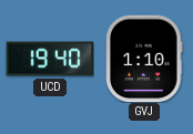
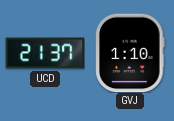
UCD: 19:40 -> 21:37 (45, 53)
